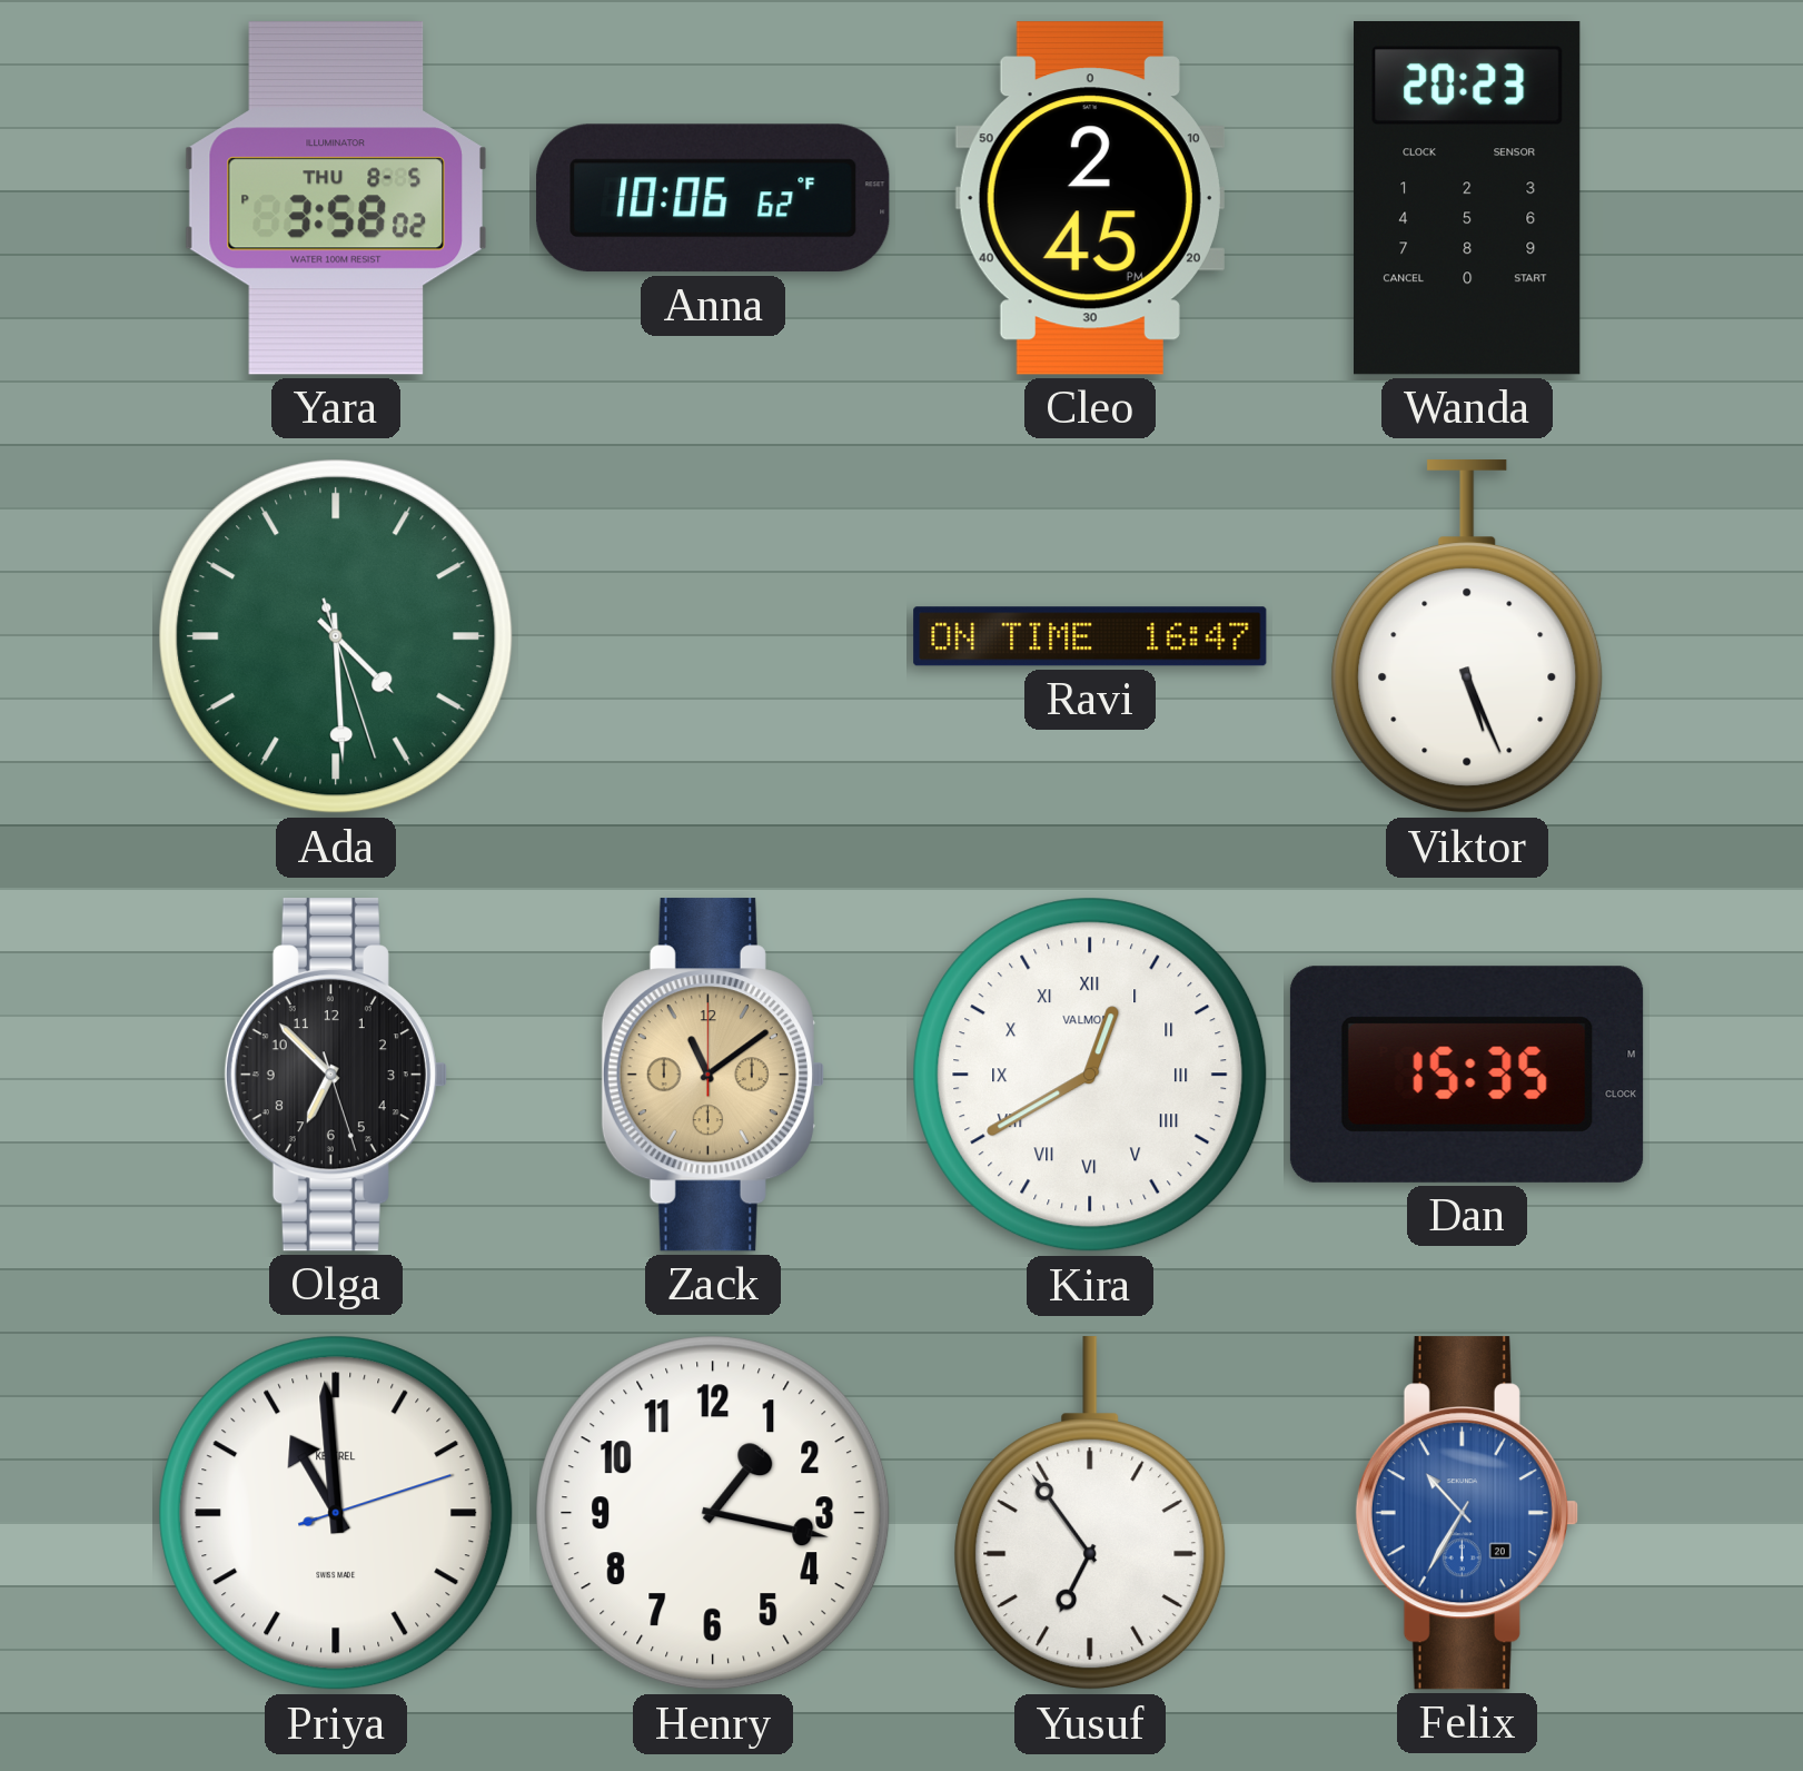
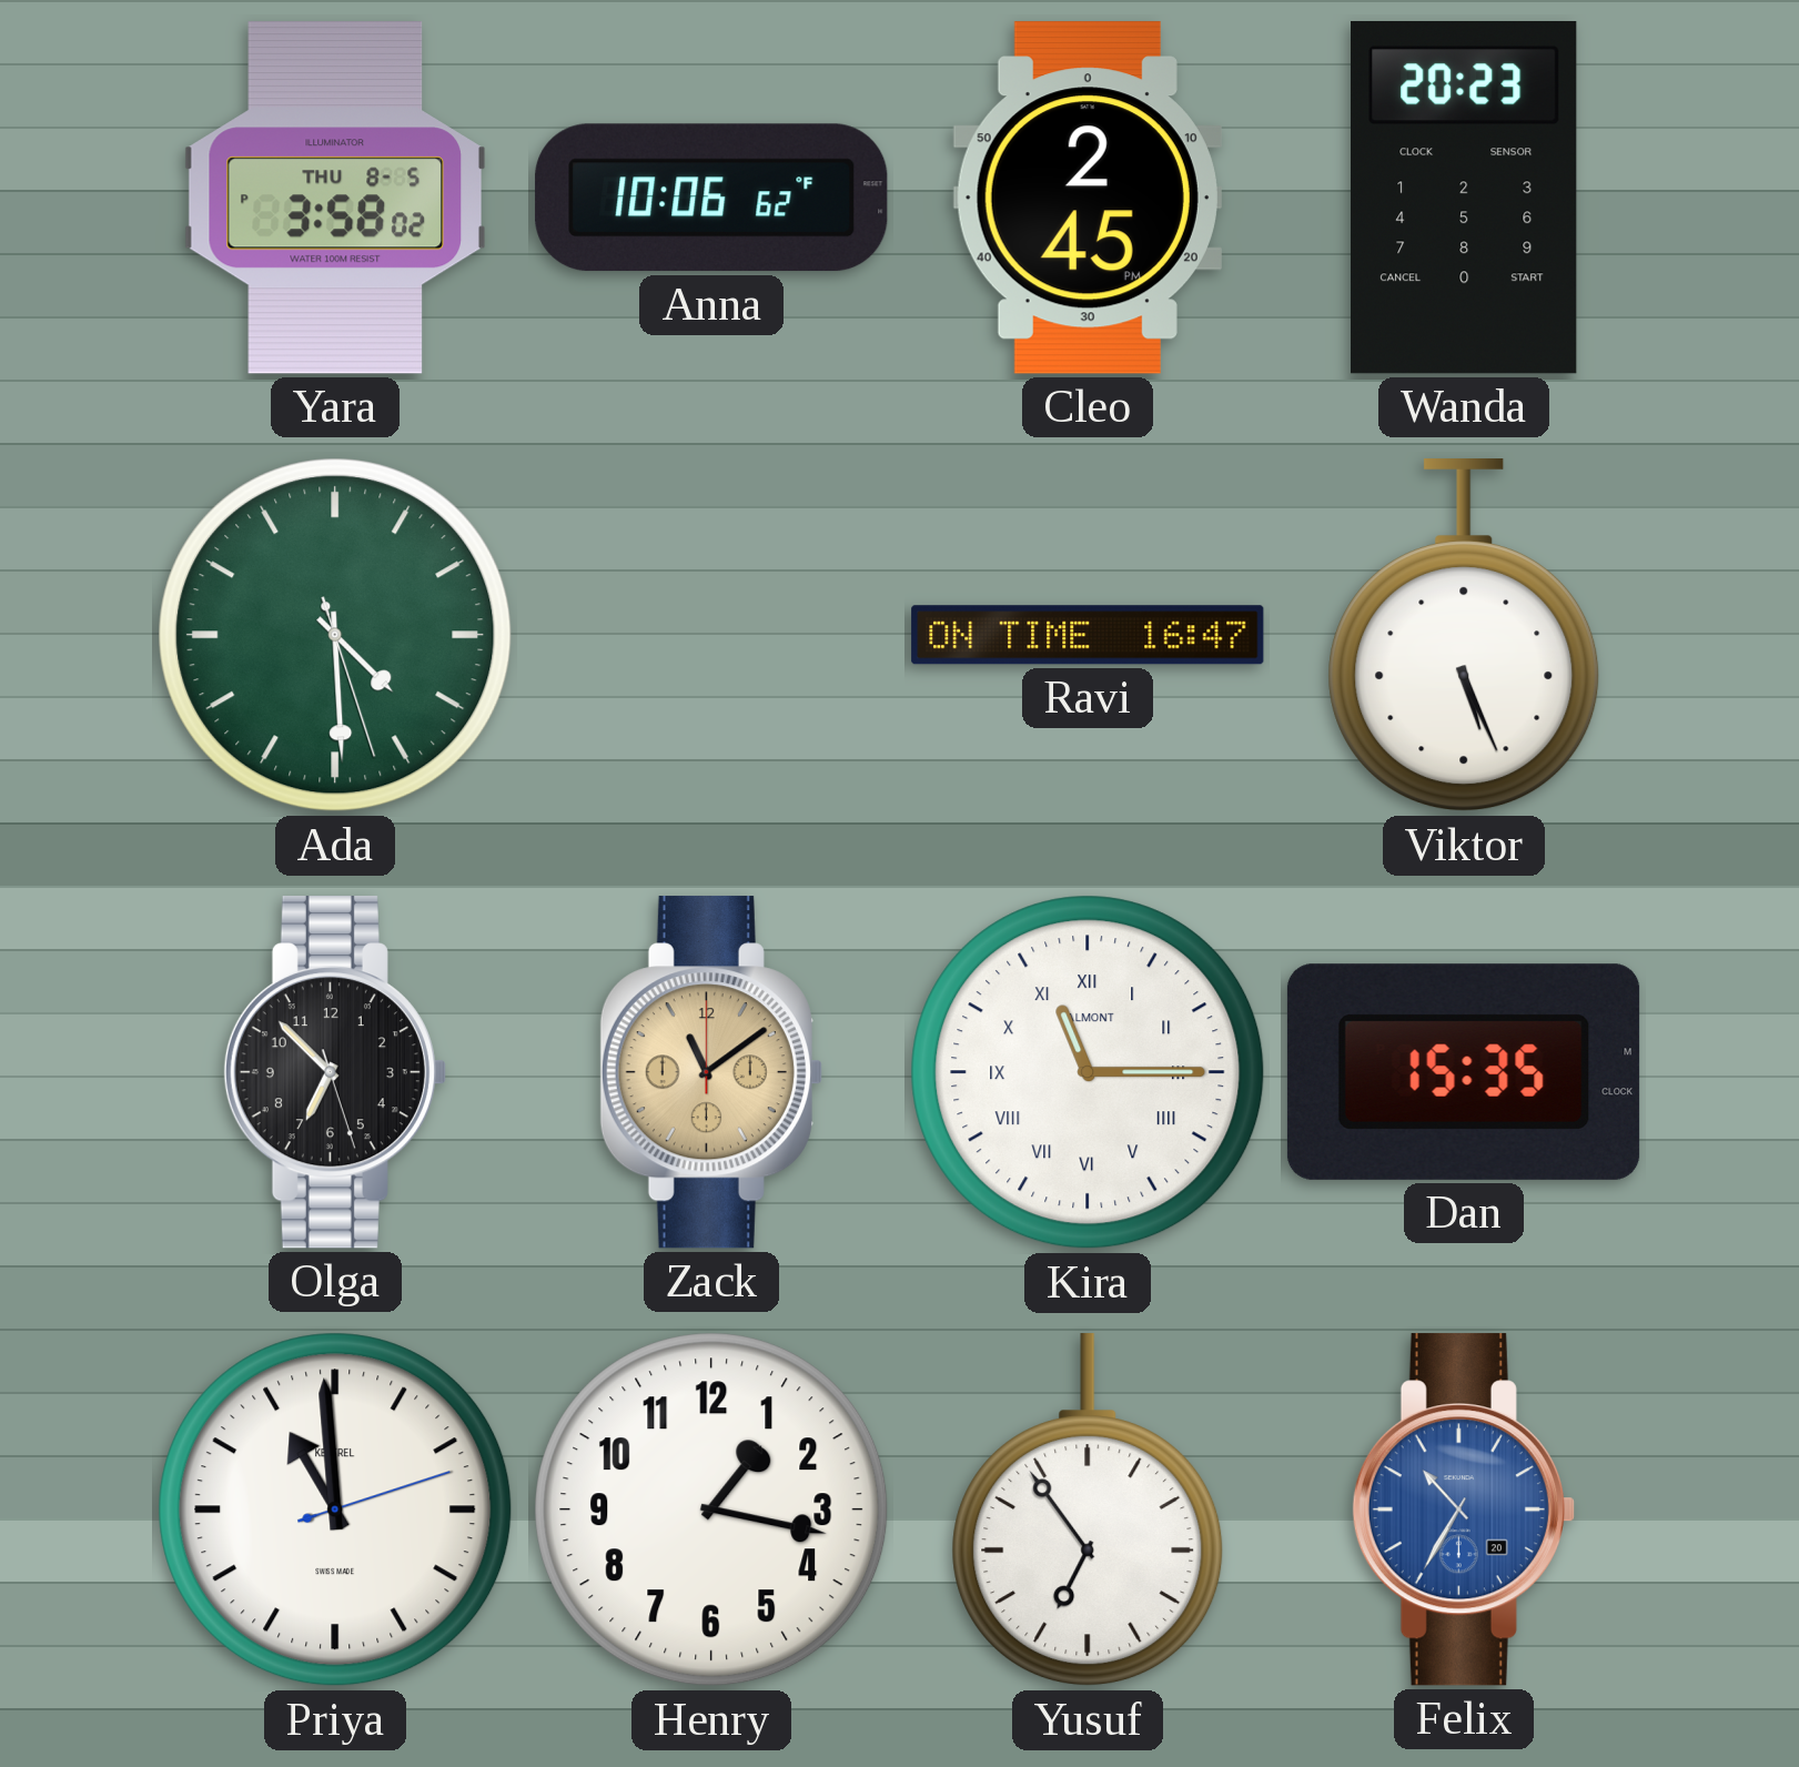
Kira: 12:40 -> 11:15 (1088, 1072)
